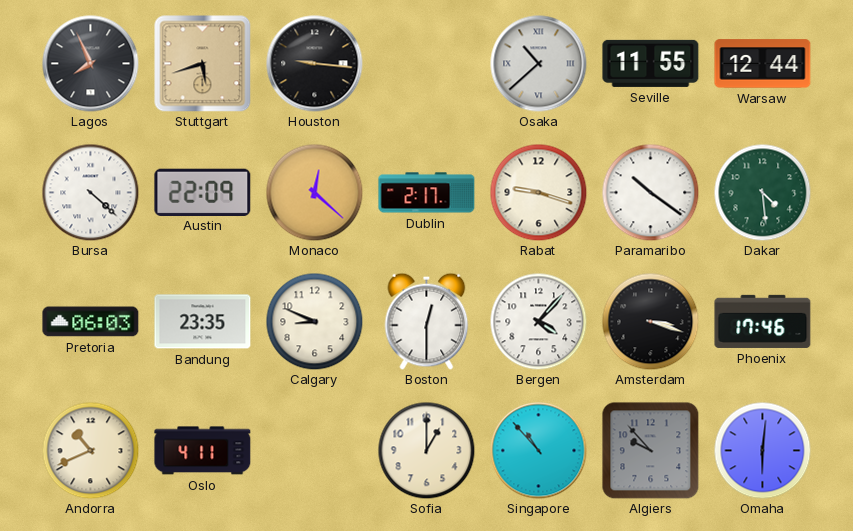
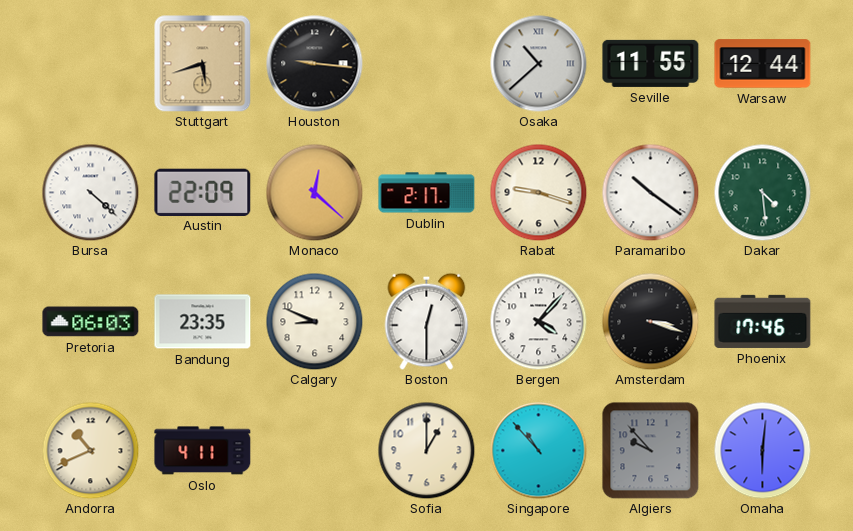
Lagos: 7:56 -> none (91, 64)
